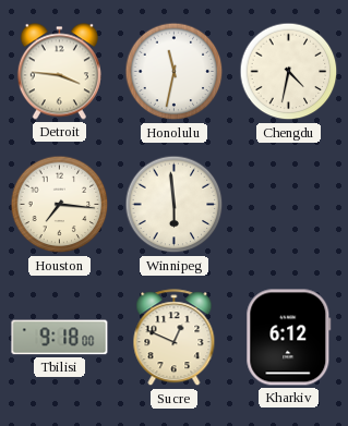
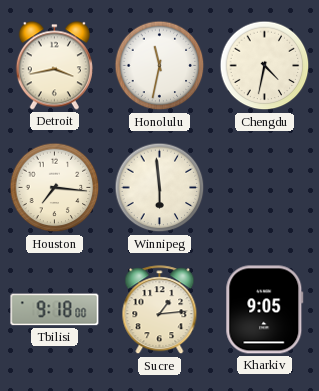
Detroit: 3:46 -> 3:43 (54, 66)
Sucre: 12:49 -> 1:14 (160, 310)
Kharkiv: 6:12 -> 9:05 (265, 310)
